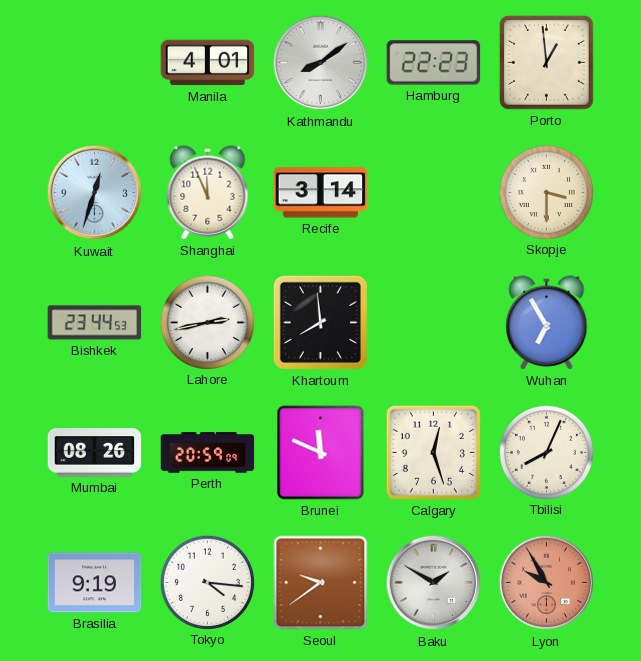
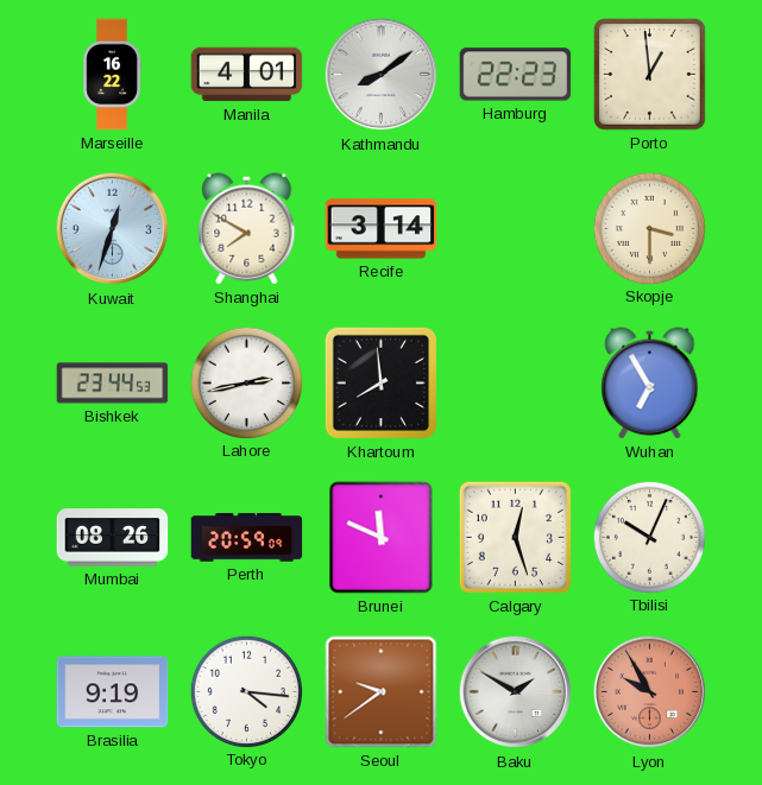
Marseille: none -> 16:22 (112, 75)
Shanghai: 11:56 -> 7:50 (247, 229)
Tbilisi: 8:04 -> 10:04 (649, 537)
